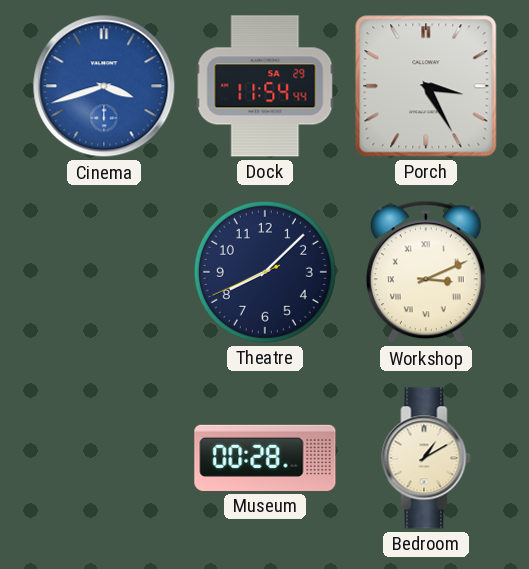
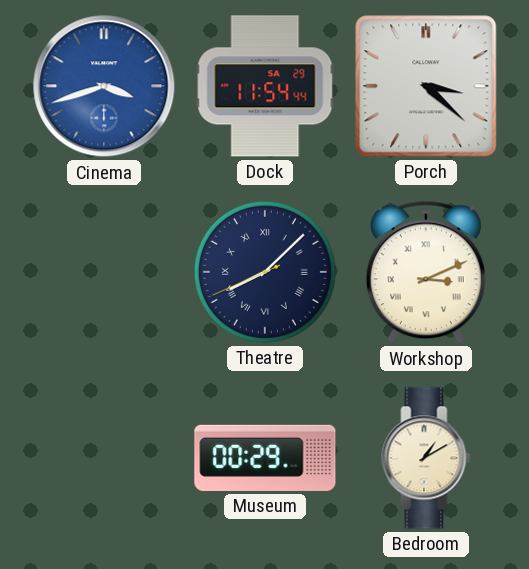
Porch: 3:25 -> 3:22 (426, 86)
Theatre numerals: Arabic -> Roman (265, 272)
Museum: 00:28 -> 00:29 (265, 458)
